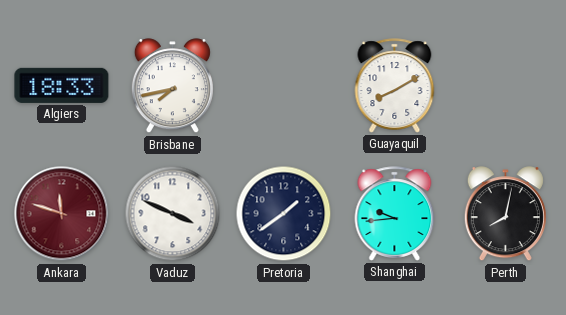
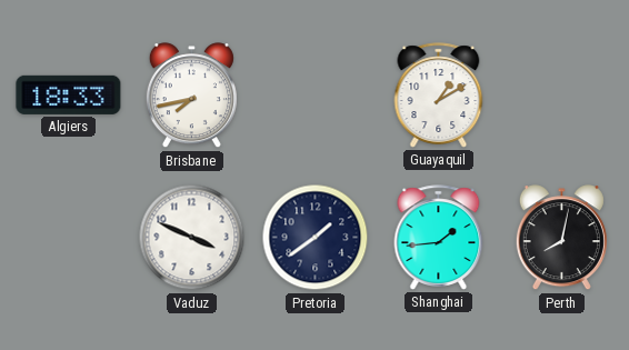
Guayaquil: 8:10 -> 1:10 (439, 96)
Ankara: 11:48 -> none (62, 214)
Shanghai: 9:44 -> 1:44 (439, 238)
